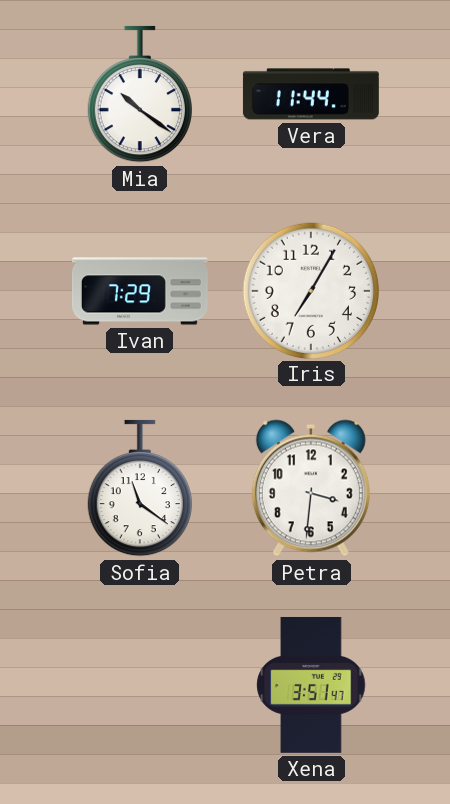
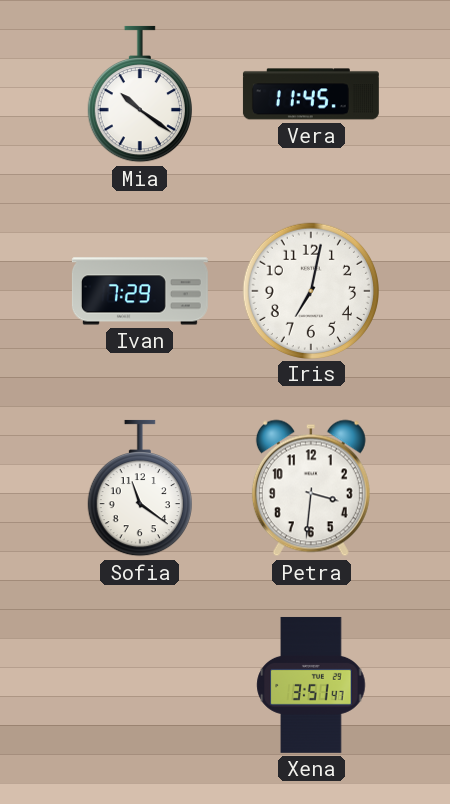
Vera: 11:44 -> 11:45 (311, 94)
Iris: 7:05 -> 7:02 (310, 290)
